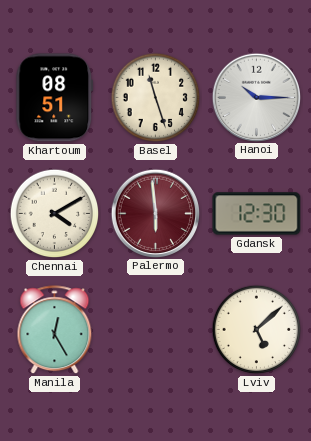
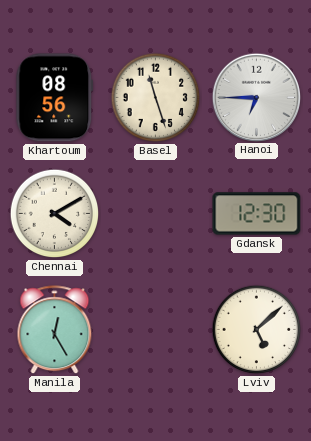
Khartoum: 08:51 -> 08:56 (55, 98)
Hanoi: 10:15 -> 6:45 (256, 97)
Palermo: 5:59 -> none (155, 213)
